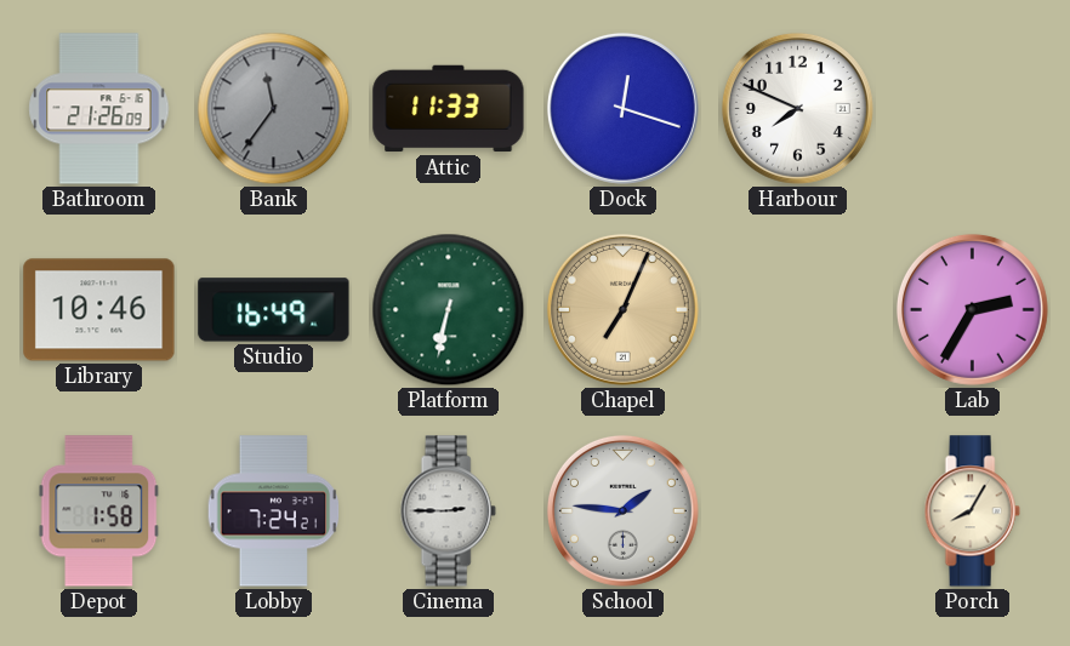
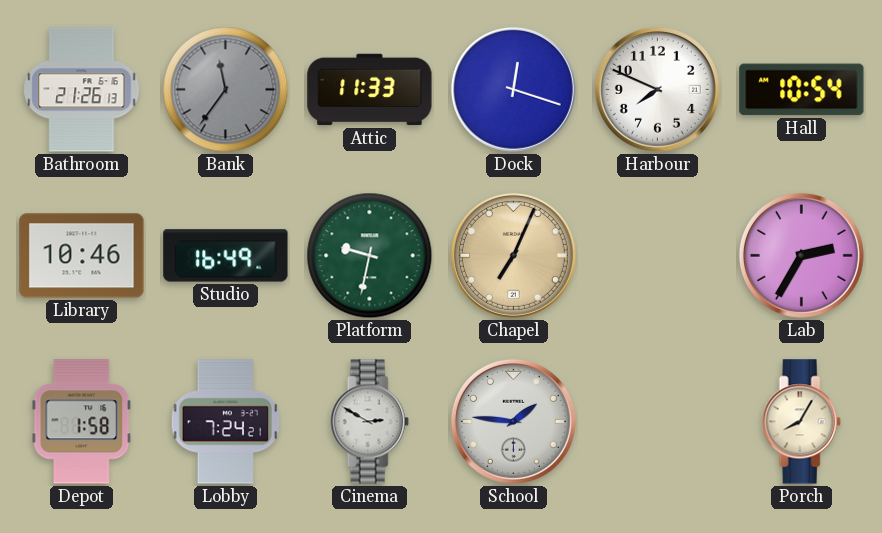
Bathroom: 21:26:09 -> 21:26:13 (82, 90)
Hall: none -> 10:54 (802, 90)
Platform: 6:32 -> 9:32 (370, 256)
Cinema: 2:45 -> 2:50 (369, 422)
